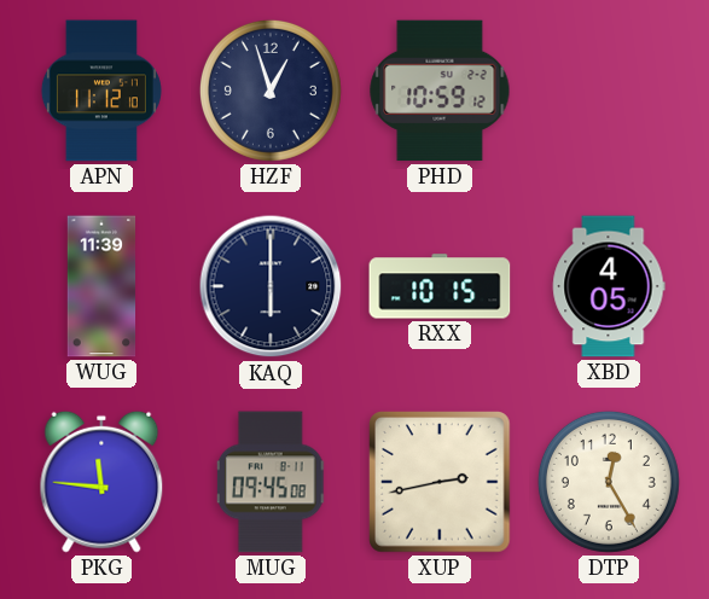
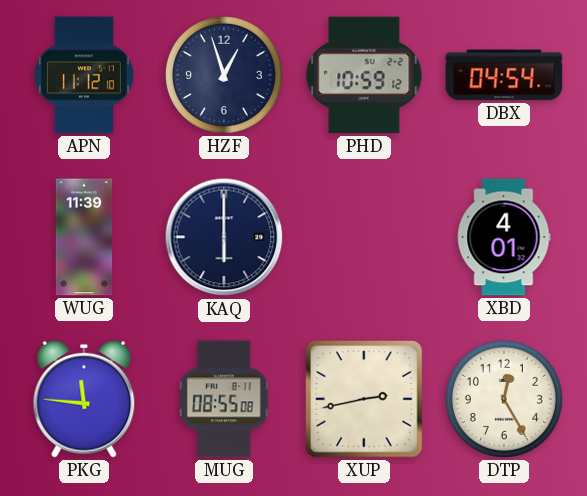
DBX: none -> 04:54 (504, 75)
RXX: 10:15 -> none (440, 286)
XBD: 4:05 -> 4:01 (504, 237)
MUG: 09:45 -> 08:55 (224, 399)
